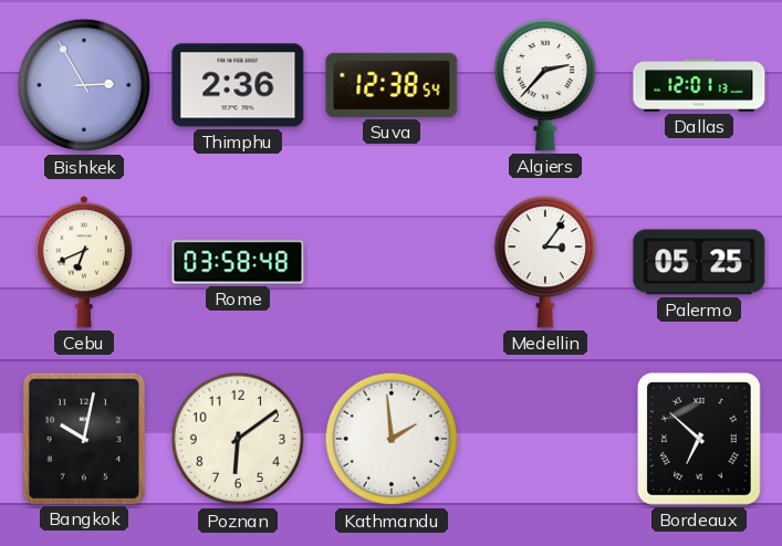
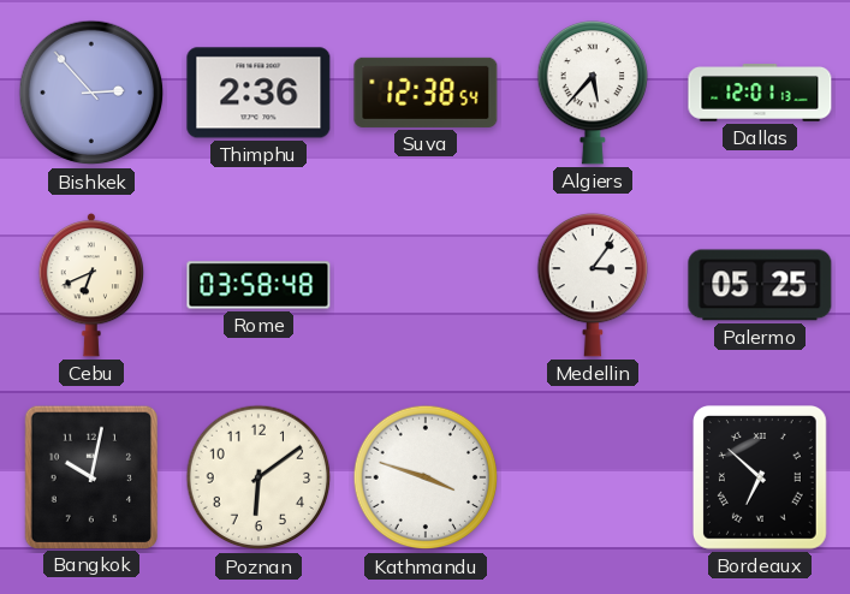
Bishkek: 2:55 -> 2:53 (91, 93)
Algiers: 2:37 -> 5:37 (592, 93)
Kathmandu: 1:59 -> 3:48 (426, 477)
